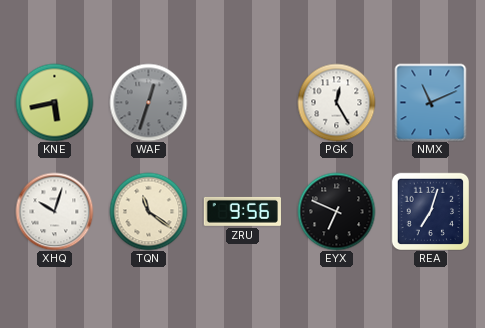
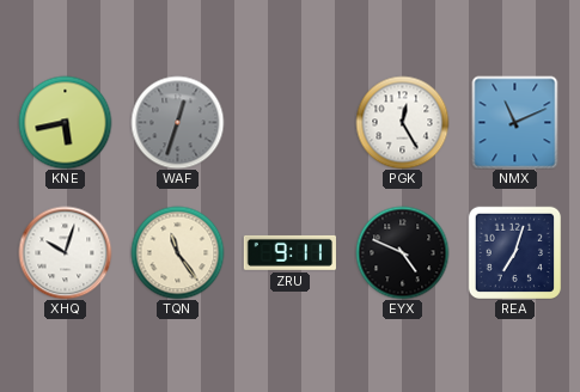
TQN: 11:21 -> 11:24 (177, 252)
ZRU: 9:56 -> 9:11 (289, 252)
EYX: 6:49 -> 4:49 (402, 252)
